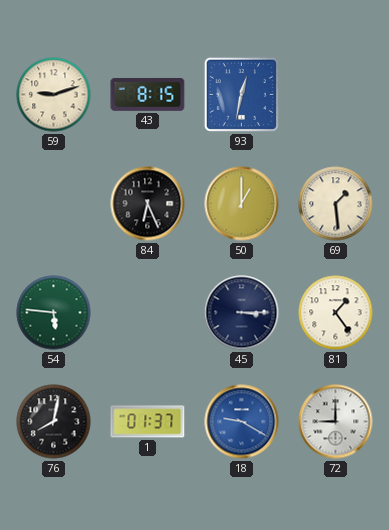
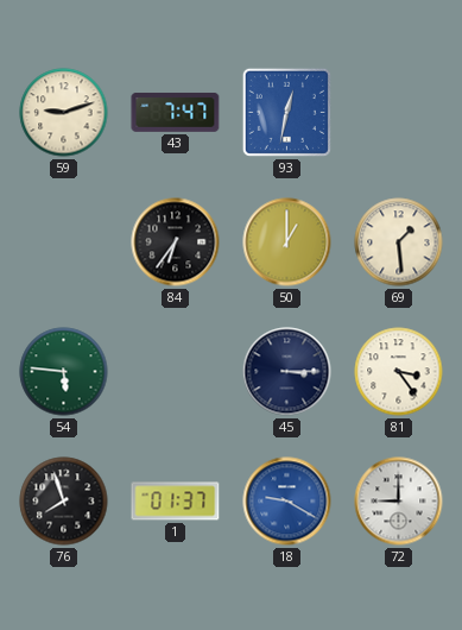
43: 8:15 -> 7:47 (176, 112)
84: 6:26 -> 6:36 (176, 242)
81: 1:24 -> 3:24 (399, 372)
76: 8:02 -> 7:57 (64, 502)
